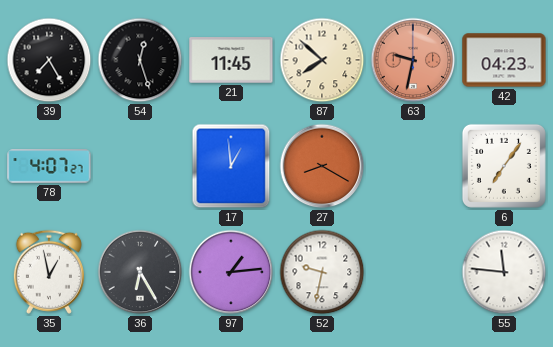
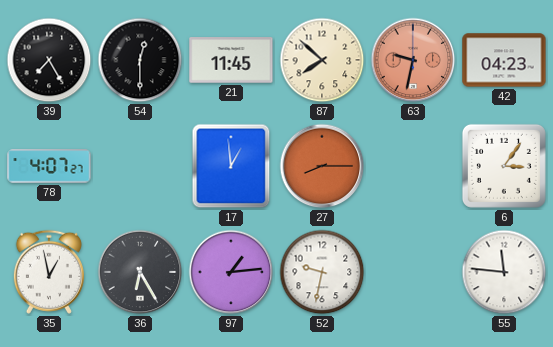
54: 12:27 -> 12:30 (140, 60)
27: 8:20 -> 8:15 (322, 166)
6: 7:06 -> 3:06 (504, 166)
